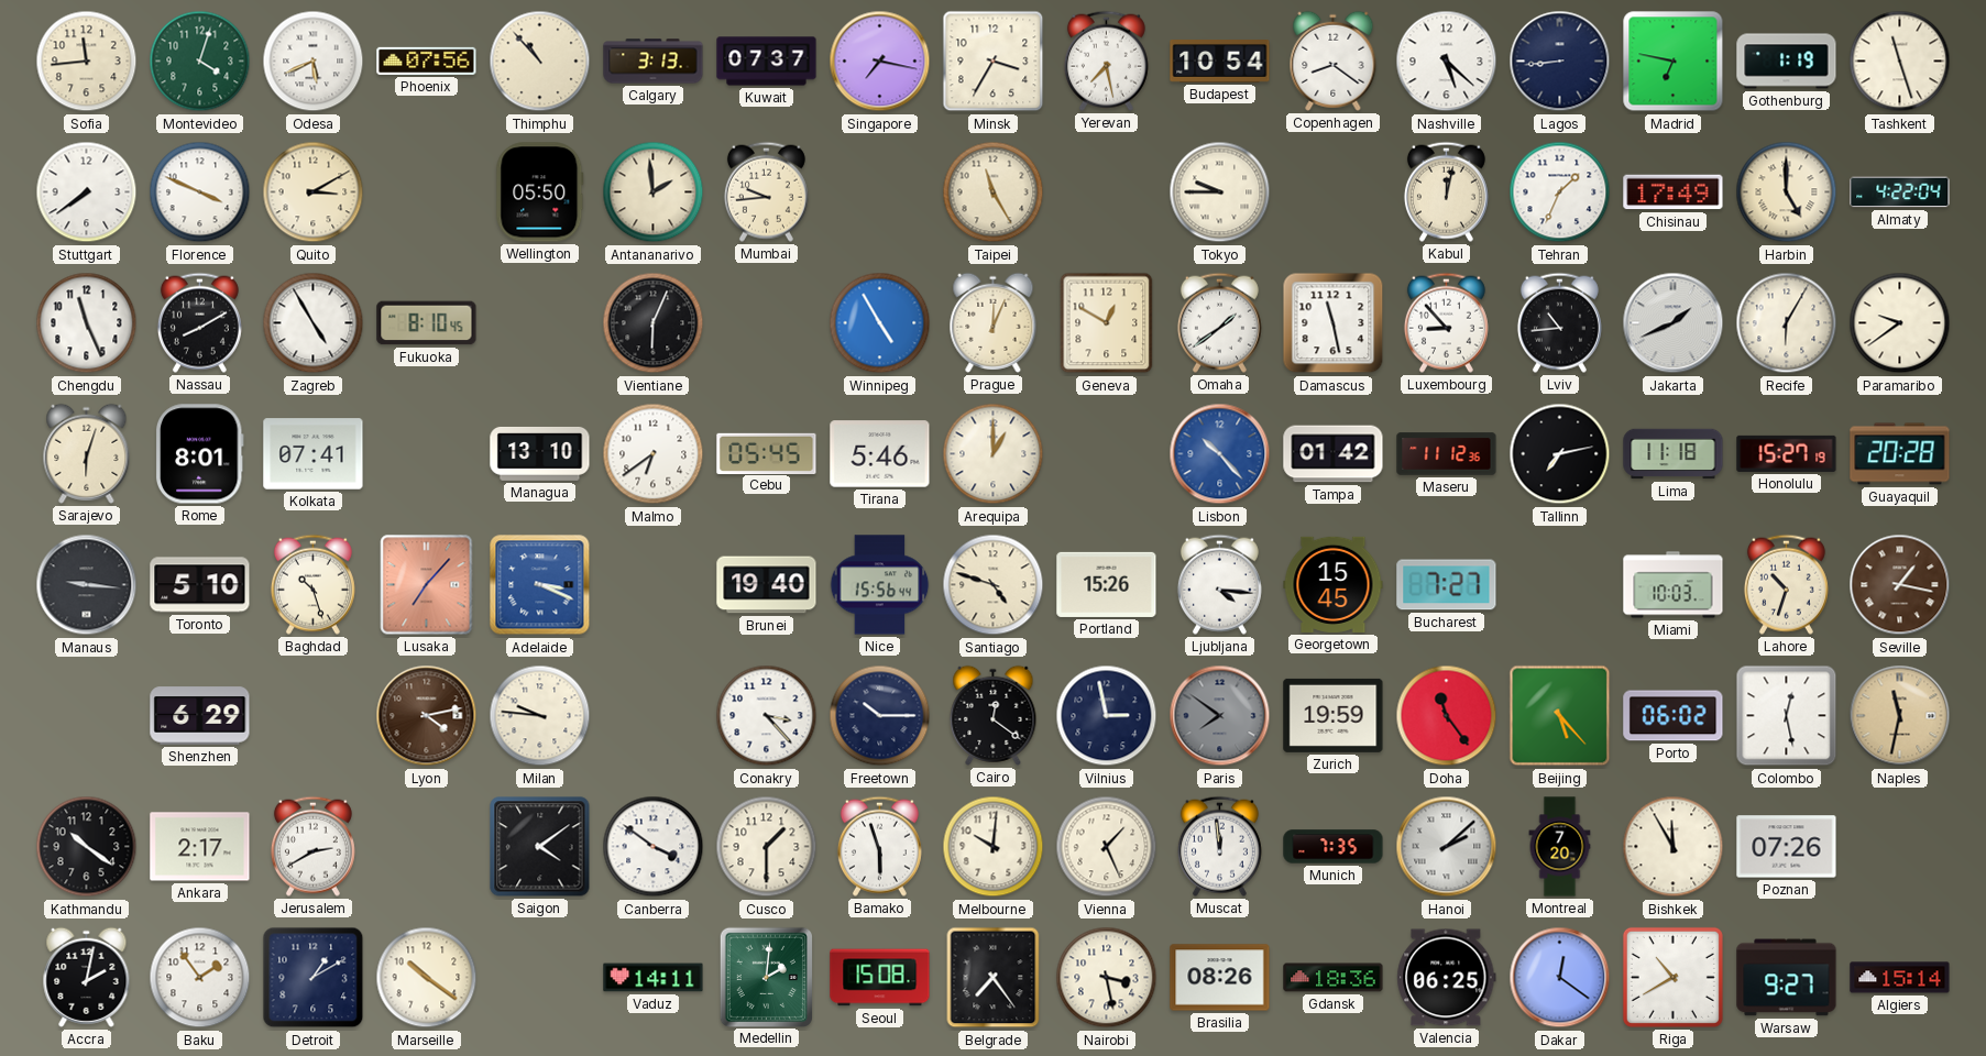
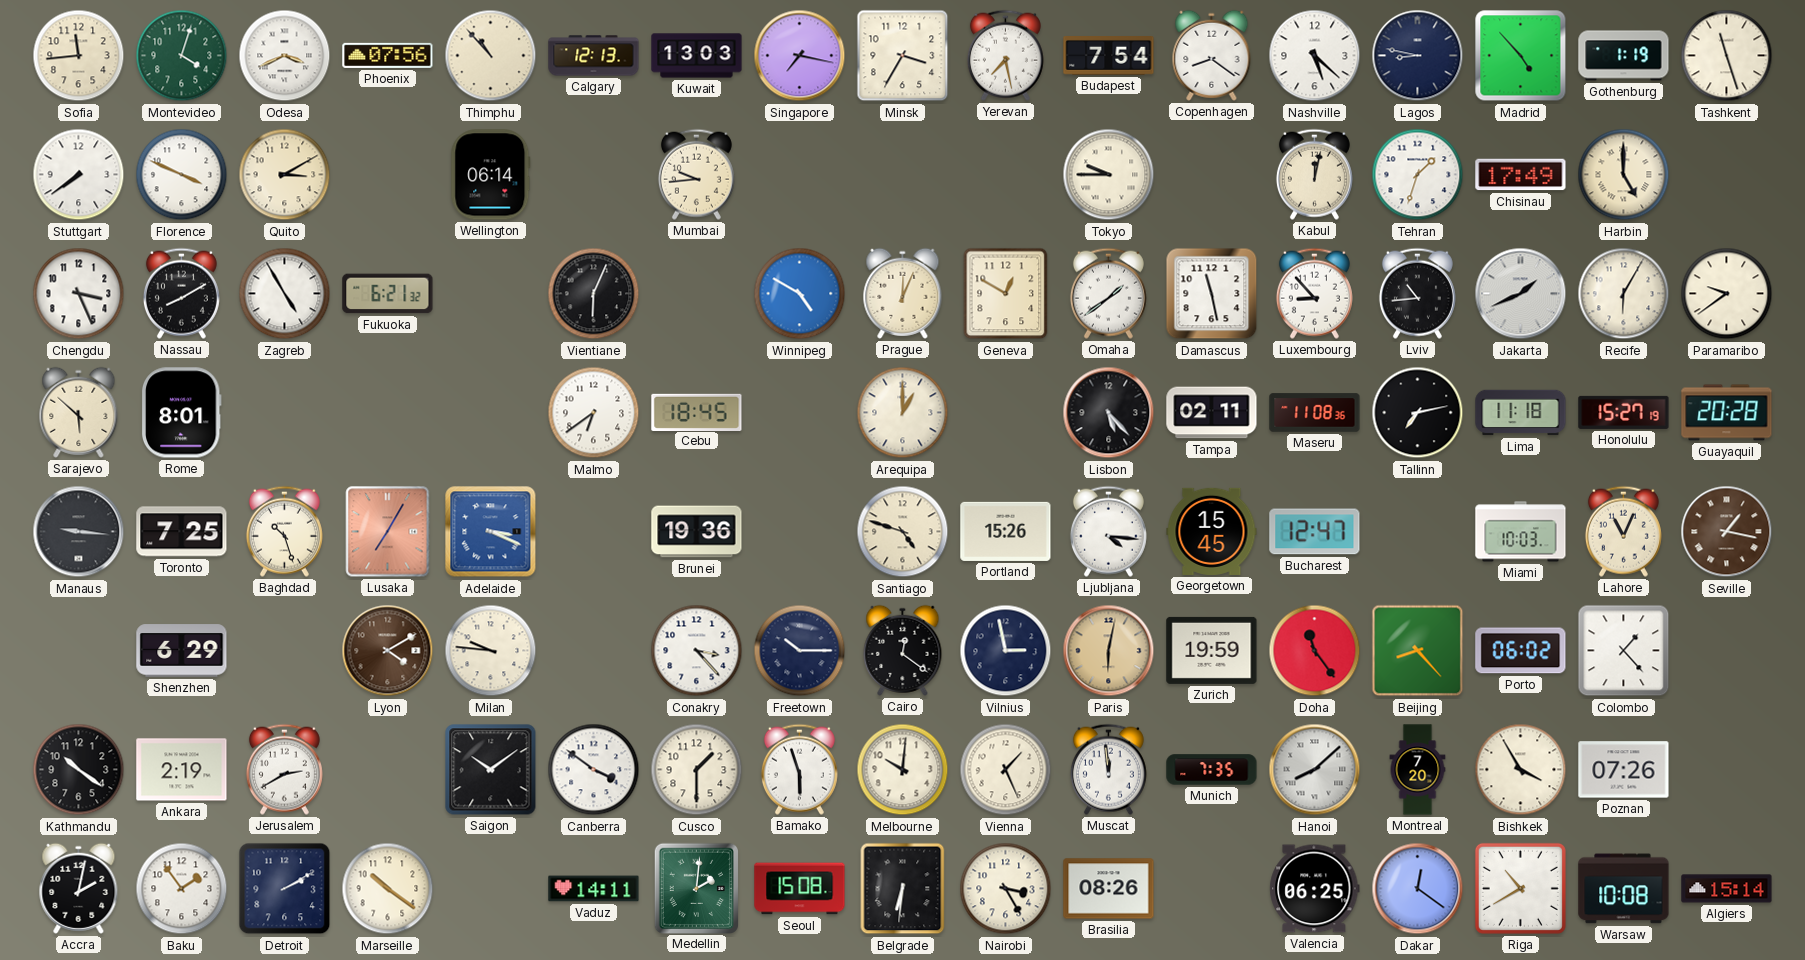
Odesa: 5:41 -> 3:41 (285, 56)
Calgary: 3:13 -> 12:13 (594, 56)
Kuwait: 07:37 -> 13:03 (697, 56)
Budapest: 10:54 -> 7:54 (1109, 56)
Lagos: 8:44 -> 8:47 (1418, 56)
Madrid: 6:47 -> 4:53 (1521, 56)
Wellington: 05:50 -> 06:14 (491, 175)
Antananarivo: 1:59 -> none (654, 193)
Taipei: 11:25 -> none (994, 193)
Tehran: 1:34 -> 1:33 (1418, 175)
Almaty: 4:22 -> none (1900, 193)
Chengdu: 11:26 -> 3:26 (79, 294)
Fukuoka: 8:10 -> 6:21 (388, 294)
Winnipeg: 4:55 -> 4:50 (800, 294)
Sarajevo: 6:03 -> 5:52 (79, 412)
Kolkata: 07:41 -> none (314, 454)
Managua: 13:10 -> none (540, 453)
Cebu: 05:45 -> 18:45 (697, 412)
Tirana: 5:46 -> none (880, 454)
Lisbon: 10:23 -> 5:23 (1109, 413)
Lisbon dial: blue -> black (1109, 413)
Tampa: 01:42 -> 02:11 (1212, 413)
Maseru: 11:12 -> 11:08 (1315, 413)
Toronto: 5:10 -> 7:25 (182, 532)
Lusaka: 7:07 -> 7:05 (388, 532)
Brunei: 19:40 -> 19:36 (697, 532)
Nice: 15:56 -> none (880, 585)
Bucharest: 7:27 -> 12:47 (1315, 532)
Lahore: 10:33 -> 11:04 (1623, 531)
Lyon: 4:13 -> 4:10 (388, 651)
Paris: 7:51 -> 6:02 (1109, 651)
Paris dial: grey -> champagne (1109, 651)
Beijing: 5:23 -> 8:23 (1418, 651)
Colombo: 12:28 -> 1:23 (1624, 651)
Naples: 11:32 -> none (1900, 716)
Ankara: 2:17 -> 2:19 (182, 770)
Saigon: 4:09 -> 10:09 (491, 770)
Hanoi: 2:08 -> 8:08 (1315, 770)
Bishkek: 11:55 -> 3:55 (1521, 770)
Detroit: 1:10 -> 2:10 (285, 889)
Belgrade: 7:24 -> 6:31 (903, 889)
Nairobi: 3:28 -> 3:25 (1006, 889)
Gdansk: 18:36 -> none (1334, 978)
Warsaw: 9:27 -> 10:08 (1624, 889)
